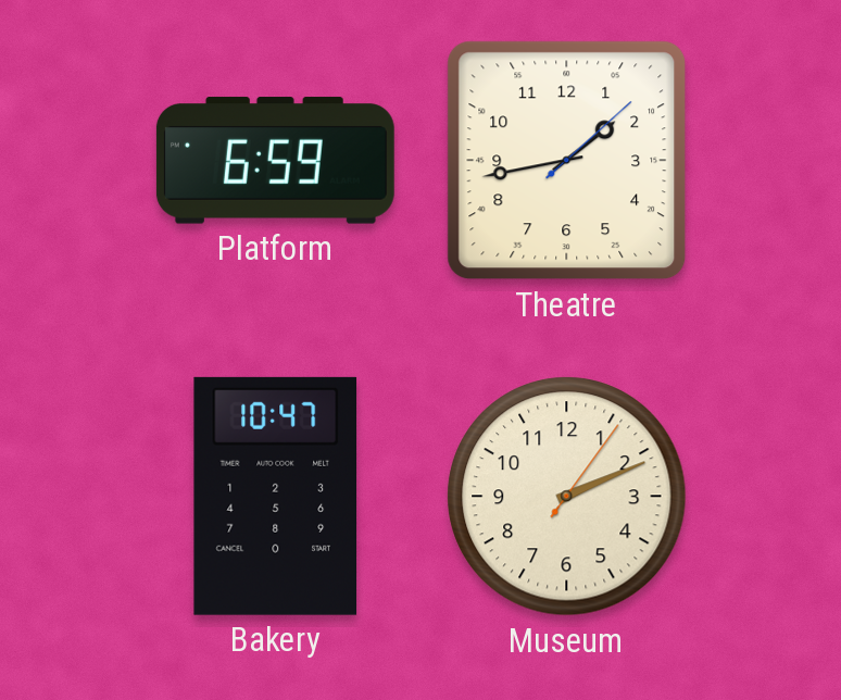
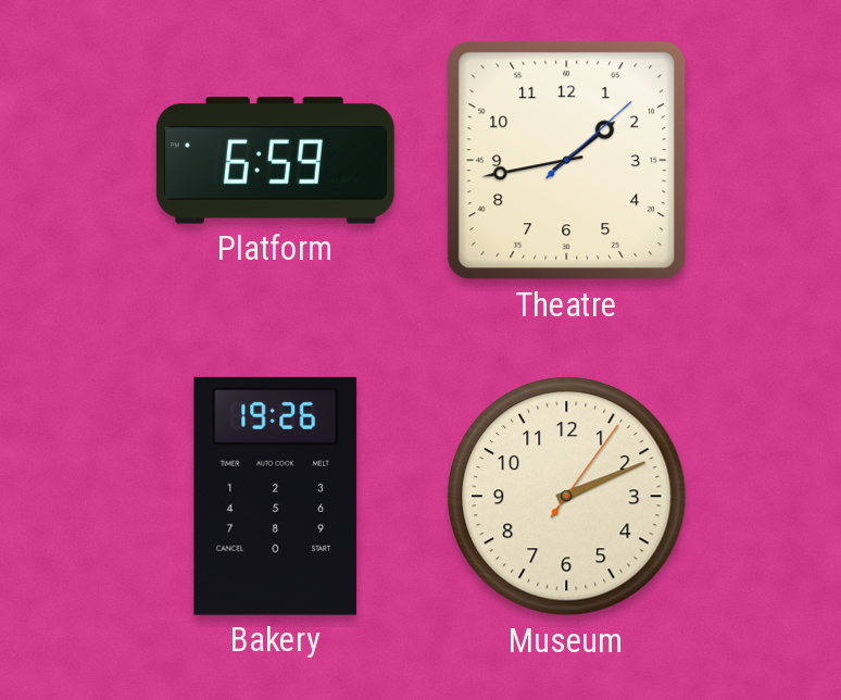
Bakery: 10:47 -> 19:26 (276, 496)
